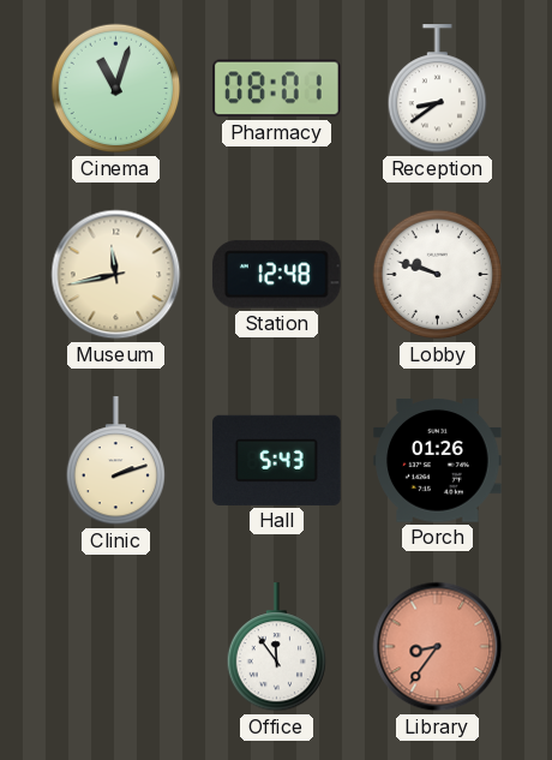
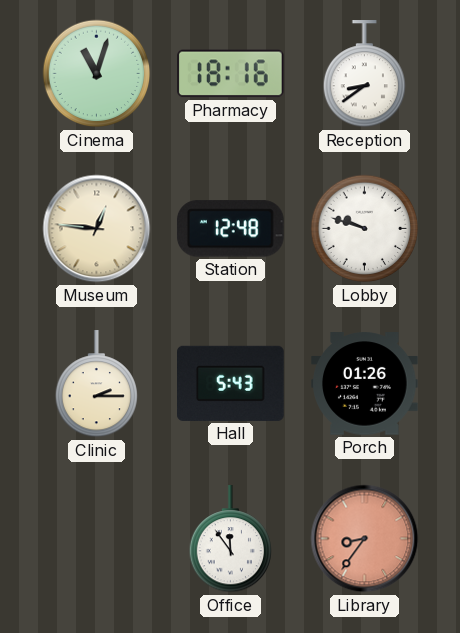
Pharmacy: 08:01 -> 18:16 (231, 74)
Museum: 11:43 -> 12:46 (97, 229)
Clinic: 2:12 -> 2:15 (97, 384)
